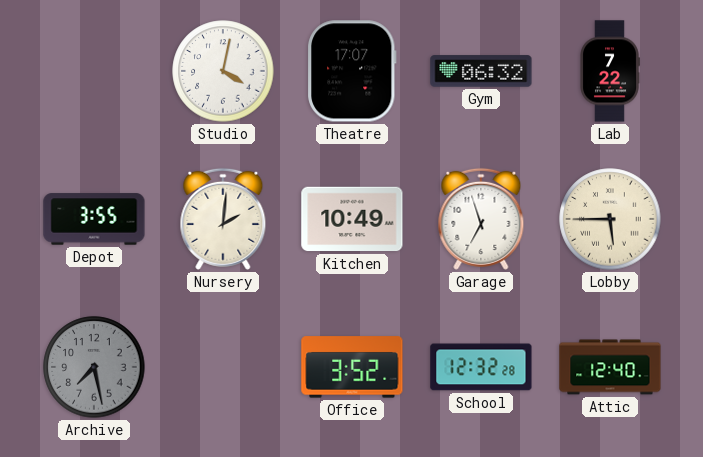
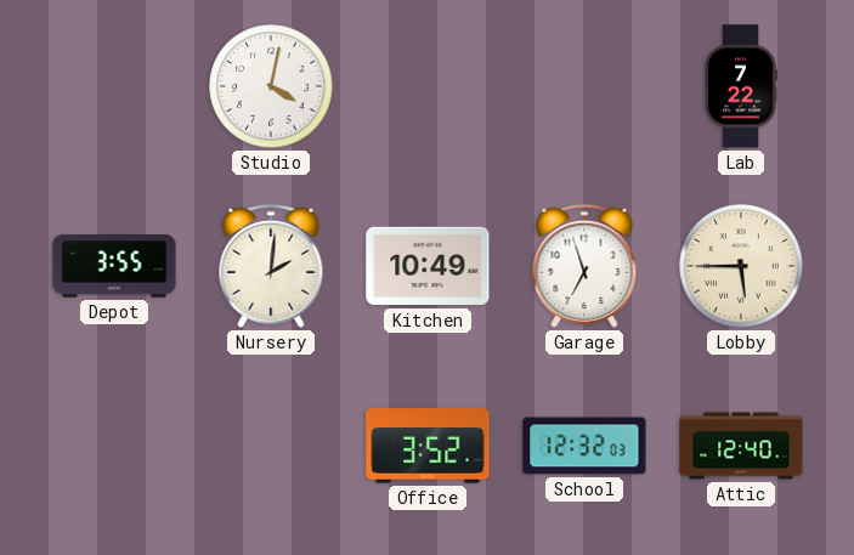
Theatre: 17:07 -> none (353, 71)
Gym: 06:32 -> none (481, 71)
Archive: 7:28 -> none (94, 367)
School: 12:32:28 -> 12:32:03 (584, 446)
